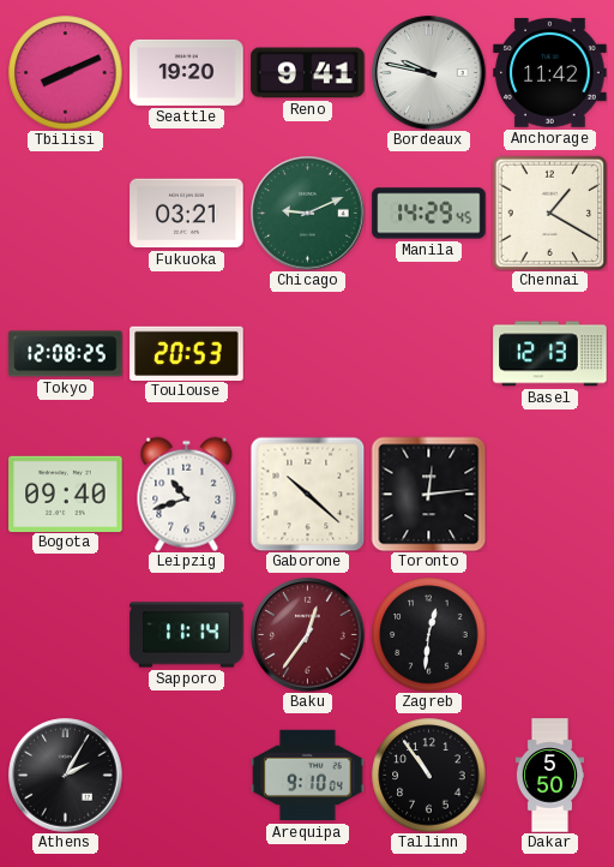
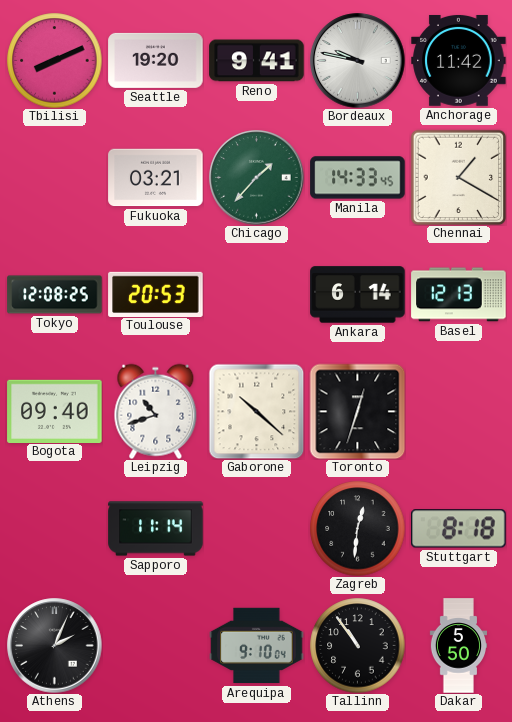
Chicago: 9:11 -> 1:37 (257, 178)
Manila: 14:29 -> 14:33 (358, 178)
Ankara: none -> 6:14 (358, 295)
Toronto: 12:14 -> 12:33 (357, 411)
Baku: 12:36 -> none (308, 635)
Stuttgart: none -> 8:18 (459, 529)
Athens: 2:05 -> 2:04 (55, 646)
